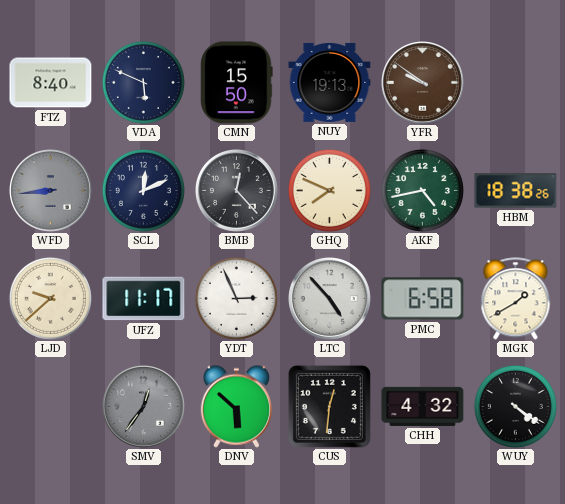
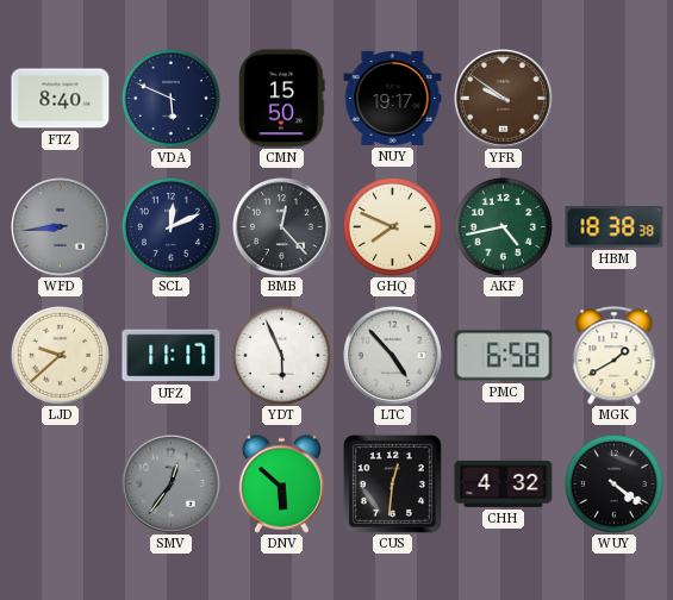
NUY: 19:13 -> 19:17 (393, 98)
HBM: 18:38:26 -> 18:38:38 (615, 227)
YDT: 2:56 -> 5:56 (281, 355)
